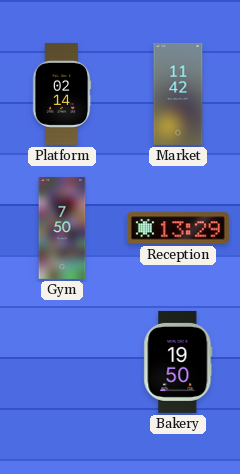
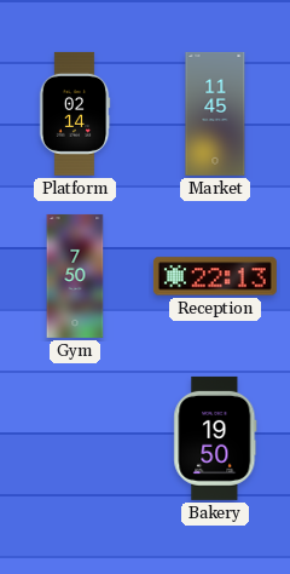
Market: 11:42 -> 11:45 (215, 114)
Reception: 13:29 -> 22:13 (215, 276)
